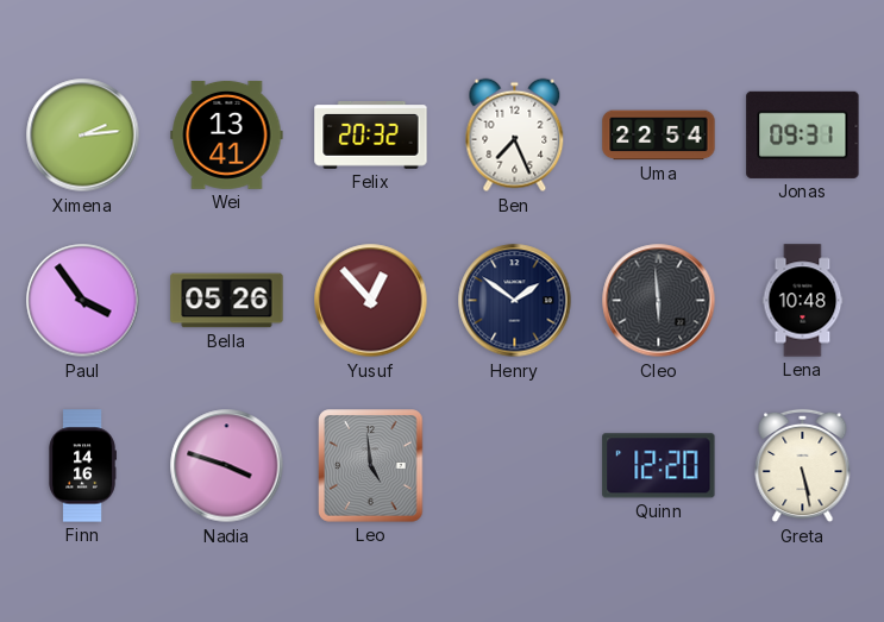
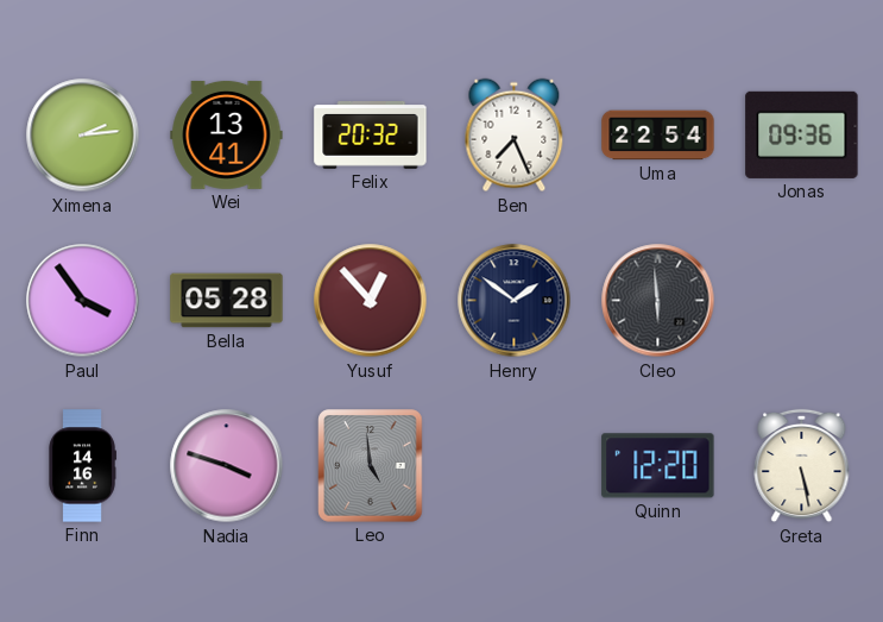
Jonas: 09:31 -> 09:36 (802, 134)
Bella: 05:26 -> 05:28 (227, 301)
Lena: 10:48 -> none (803, 301)
